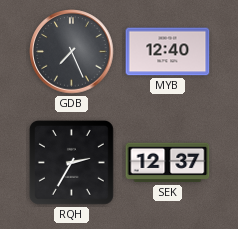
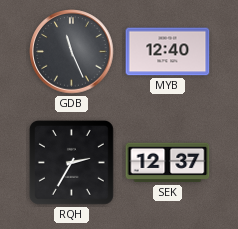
GDB: 7:26 -> 11:26 (72, 52)
